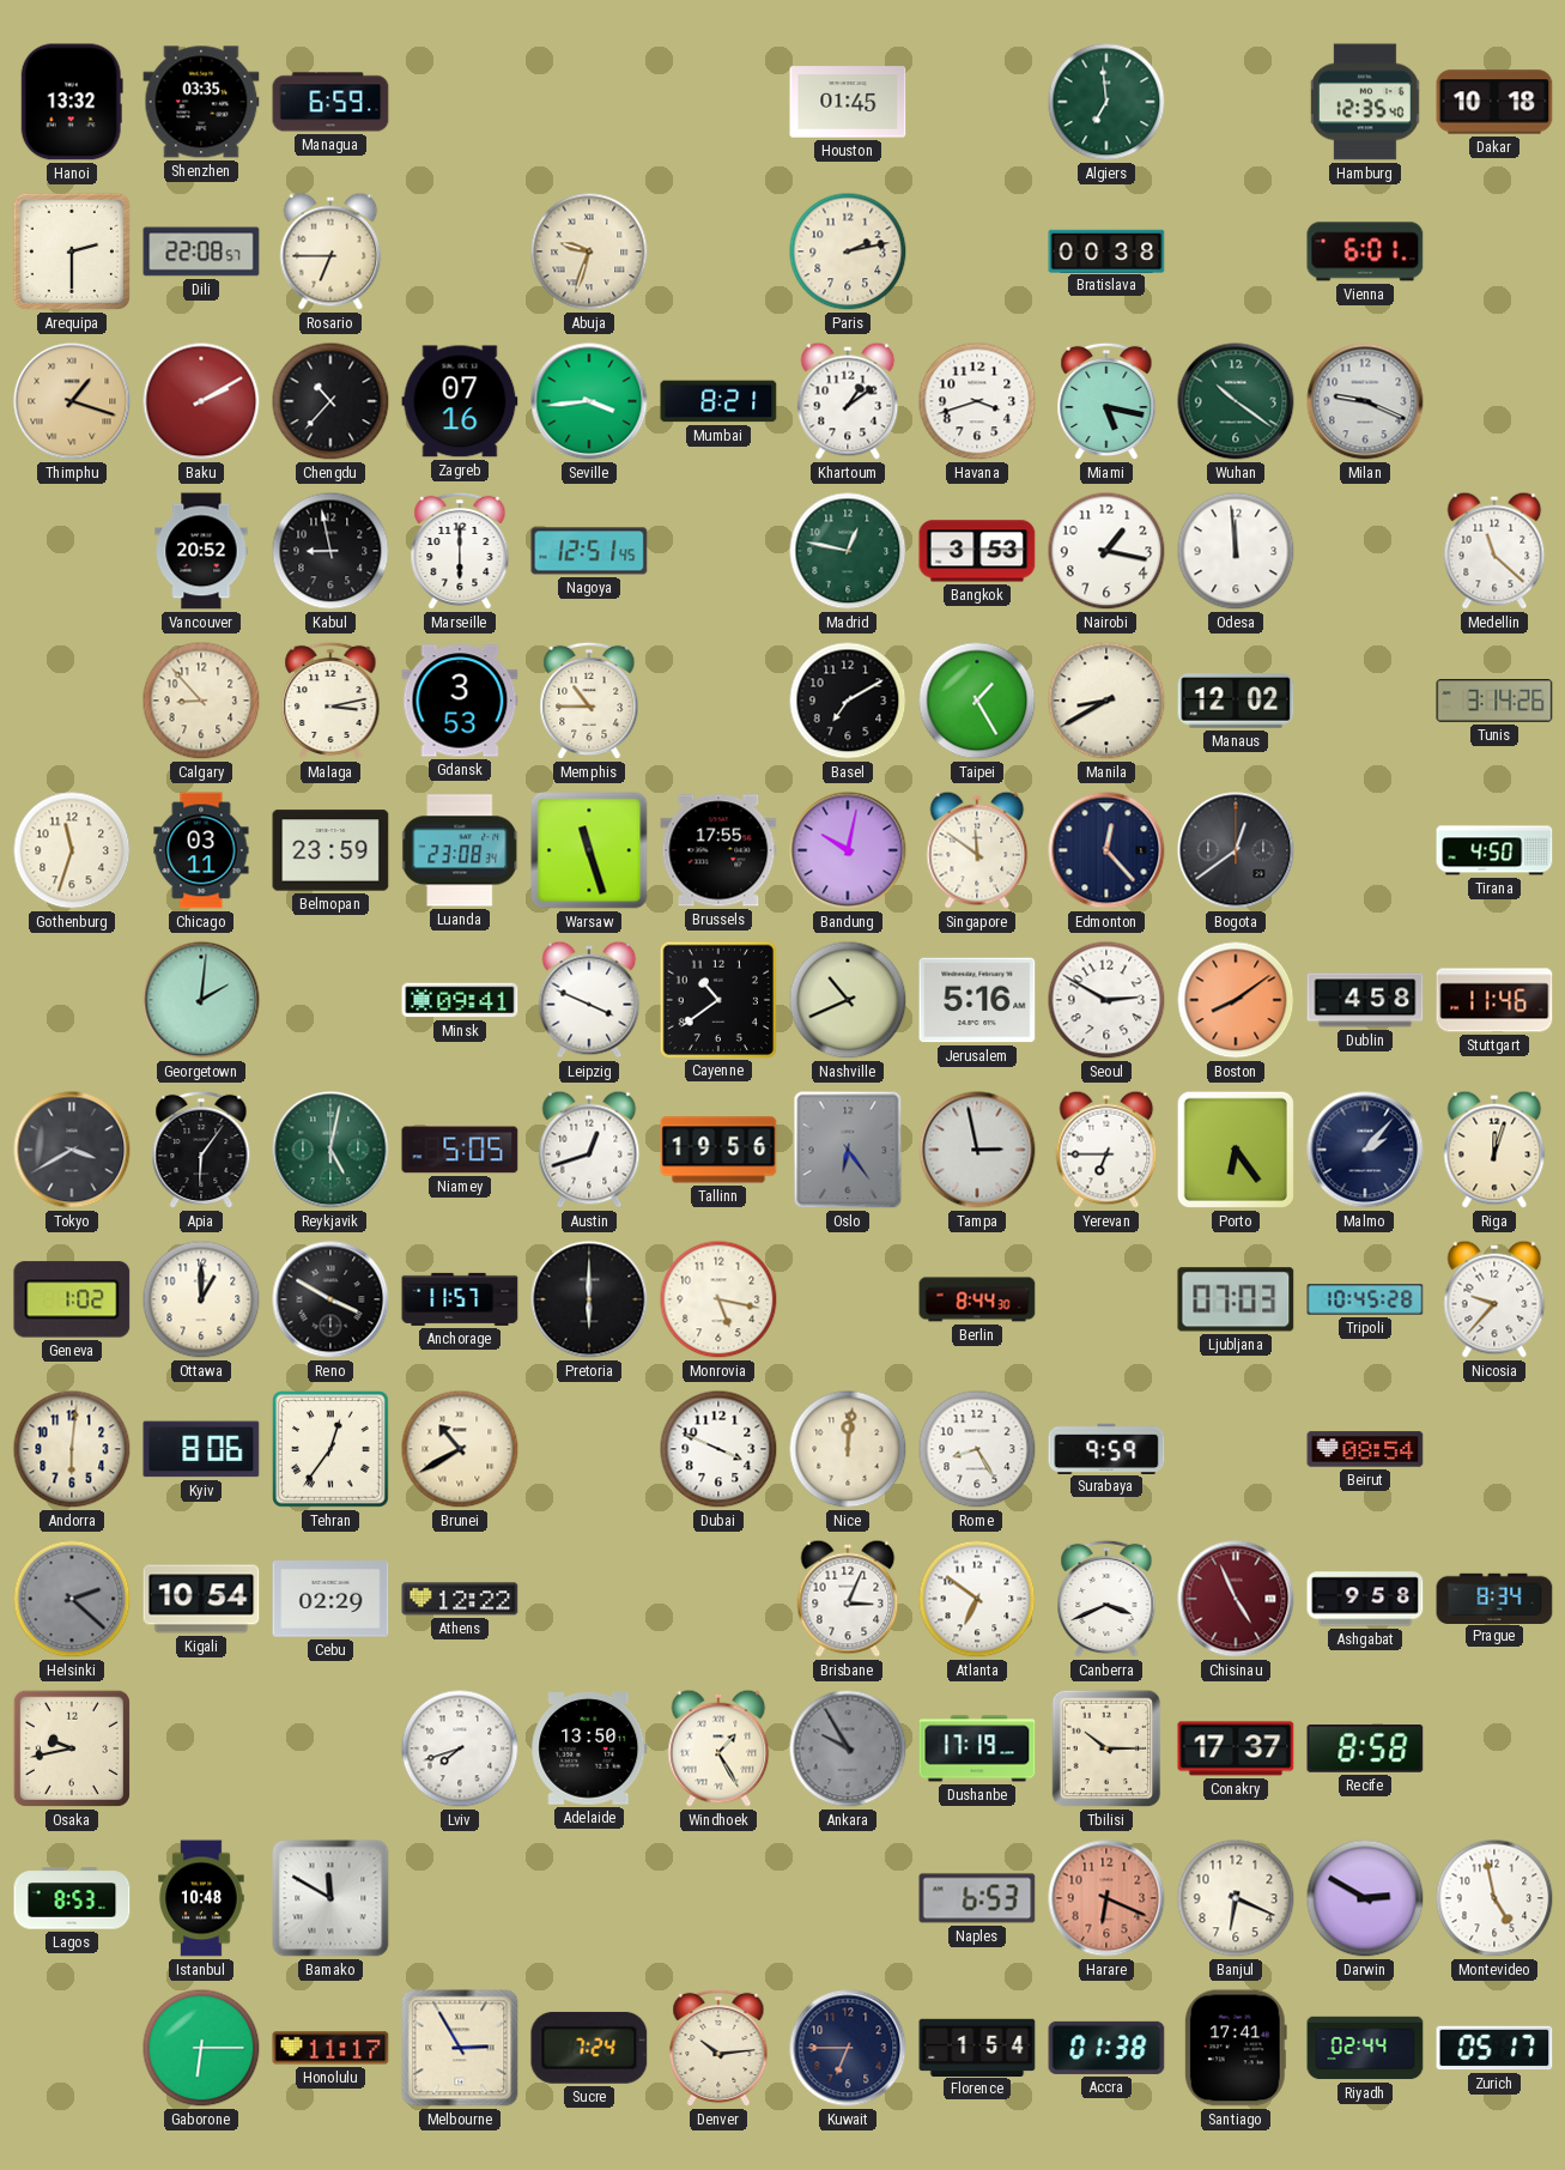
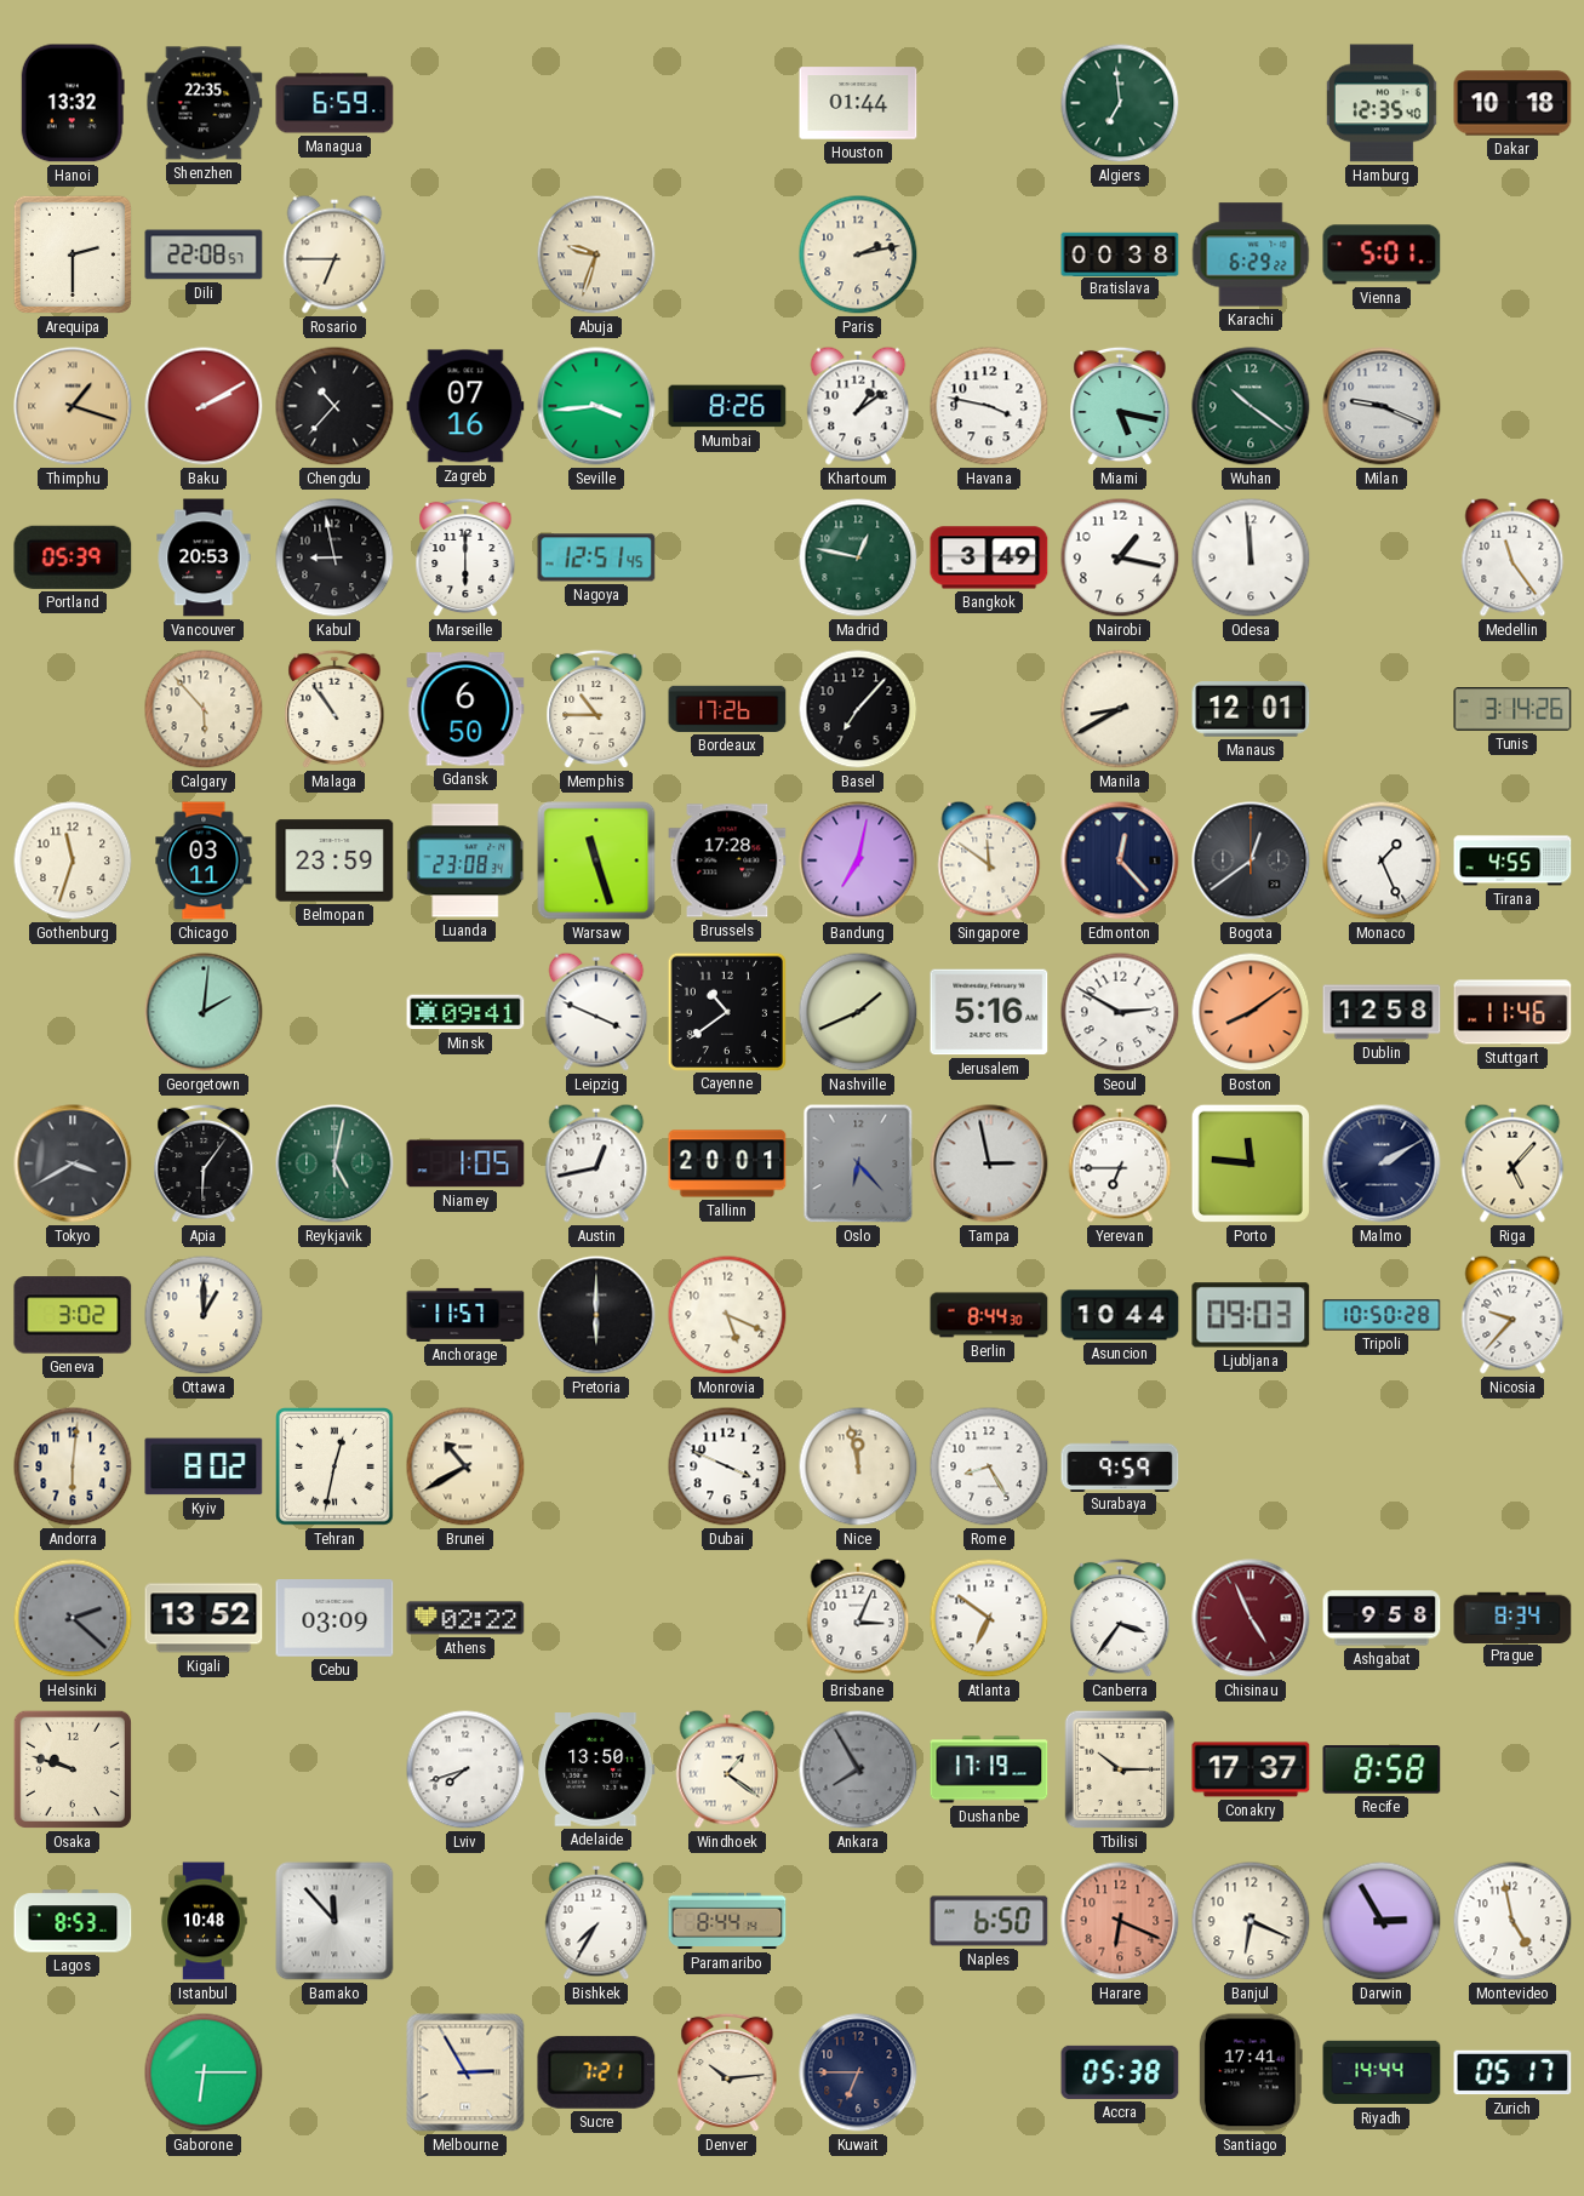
Shenzhen: 03:35 -> 22:35 (204, 103)
Houston: 01:45 -> 01:44 (858, 103)
Karachi: none -> 6:29 (1251, 255)
Vienna: 6:01 -> 5:01 (1382, 255)
Mumbai: 8:21 -> 8:26 (727, 406)
Havana: 3:42 -> 3:47 (989, 406)
Portland: none -> 05:39 (73, 557)
Vancouver: 20:52 -> 20:53 (204, 557)
Bangkok: 3:53 -> 3:49 (989, 557)
Medellin: 11:22 -> 11:24 (1512, 557)
Calgary: 8:53 -> 5:53 (204, 709)
Malaga: 3:13 -> 10:54 (334, 709)
Gdansk: 3:53 -> 6:50 (465, 709)
Bordeaux: none -> 17:26 (727, 709)
Basel: 7:10 -> 7:07 (858, 709)
Taipei: 1:25 -> none (977, 701)
Manaus: 12:02 -> 12:01 (1251, 709)
Brussels: 17:55 -> 17:28 (727, 860)
Bandung: 10:02 -> 7:02 (858, 860)
Monaco: none -> 1:26 (1382, 860)
Tirana: 4:50 -> 4:55 (1512, 860)
Nashville: 10:41 -> 1:41 (858, 1012)
Dublin: 4:58 -> 12:58 (1382, 1012)
Niamey: 5:05 -> 1:05 (465, 1163)
Austin: 12:42 -> 12:43 (596, 1163)
Tallinn: 19:56 -> 20:01 (727, 1163)
Oslo: 6:24 -> 6:23 (858, 1163)
Porto: 6:24 -> 11:46 (1251, 1163)
Malmo: 2:07 -> 2:10 (1382, 1163)
Riga: 12:03 -> 5:07 (1512, 1163)
Geneva: 1:02 -> 3:02 (73, 1315)
Reno: 3:50 -> none (330, 1299)
Monrovia: 5:17 -> 5:19 (727, 1315)
Asuncion: none -> 10:44 (1120, 1315)
Ljubljana: 07:03 -> 09:03 (1251, 1315)
Tripoli: 10:45 -> 10:50 (1382, 1315)
Kyiv: 8:06 -> 8:02 (204, 1466)
Tehran: 12:36 -> 12:32 (334, 1466)
Nice: 12:01 -> 11:58 (858, 1466)
Beirut: 08:54 -> none (1365, 1449)
Kigali: 10:54 -> 13:52 (204, 1618)
Cebu: 02:29 -> 03:09 (334, 1618)
Athens: 12:22 -> 02:22 (465, 1618)
Canberra: 3:41 -> 3:36 (1120, 1618)
Osaka: 9:43 -> 9:48 (73, 1769)
Windhoek: 1:25 -> 1:21 (727, 1769)
Ankara: 9:55 -> 7:55 (858, 1769)
Bamako: 11:50 -> 11:53 (334, 1921)
Bishkek: none -> 7:35 (596, 1921)
Paramaribo: none -> 8:44 (727, 1921)
Naples: 6:53 -> 6:50 (989, 1921)
Darwin: 2:50 -> 2:55 (1382, 1921)
Honolulu: 11:17 -> none (330, 2048)
Sucre: 7:24 -> 7:21 (596, 2072)
Florence: 1:54 -> none (977, 2047)
Accra: 01:38 -> 05:38 (1120, 2072)
Riyadh: 02:44 -> 14:44 (1382, 2072)
